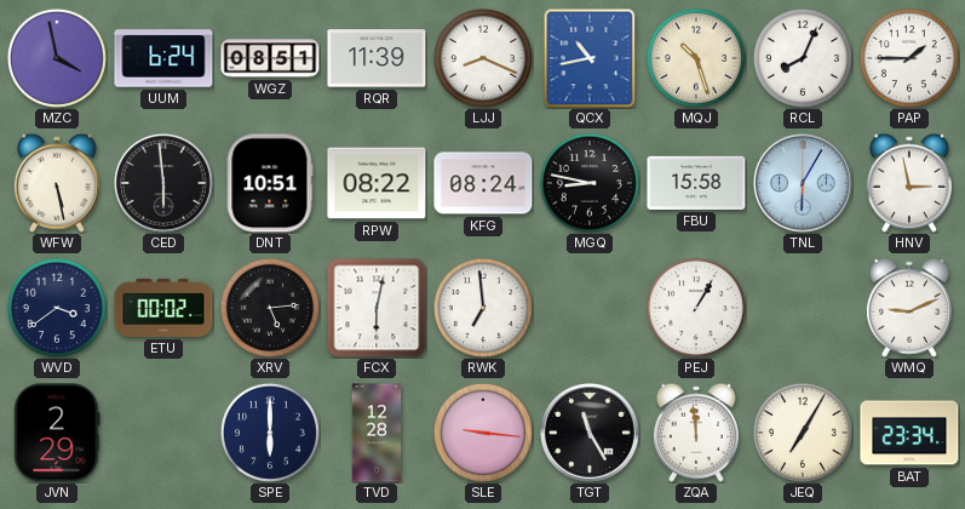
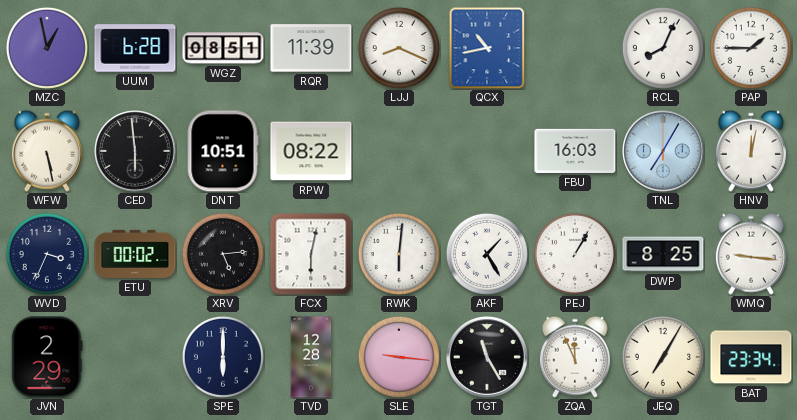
MZC: 3:58 -> 12:58 (47, 48)
UUM: 6:24 -> 6:28 (135, 48)
MQJ: 10:27 -> none (696, 58)
KFG: 08:24 -> none (483, 183)
MGQ: 8:47 -> none (590, 183)
FBU: 15:58 -> 16:03 (575, 151)
TNL: 6:05 -> 7:05 (664, 152)
HNV: 2:58 -> 12:02 (751, 151)
WVD: 3:39 -> 3:34 (47, 254)
RWK: 6:59 -> 6:01 (399, 254)
AKF: none -> 1:25 (487, 254)
DWP: none -> 8:25 (663, 254)
WMQ: 9:11 -> 9:16 (751, 254)
ZQA: 11:59 -> 11:56 (575, 357)
